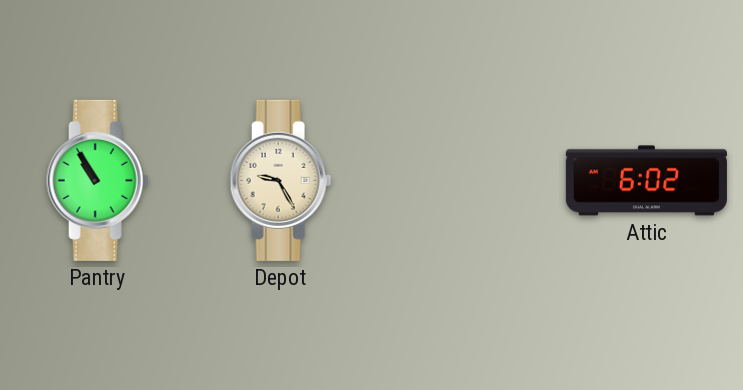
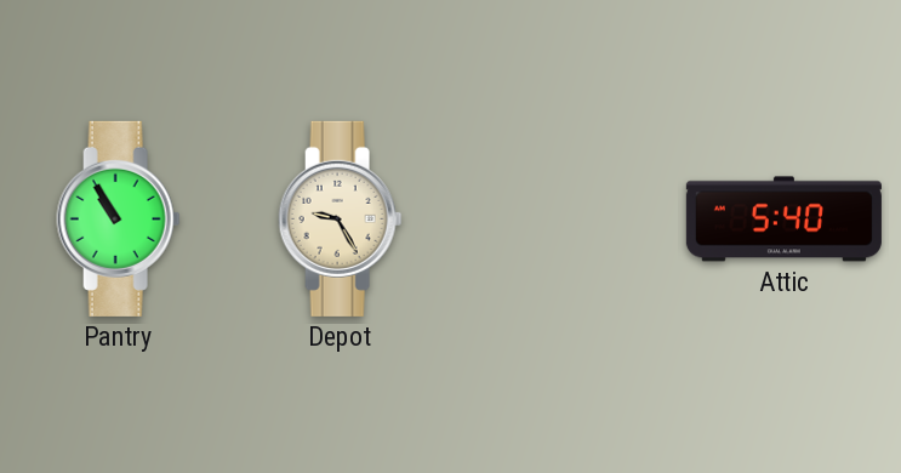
Attic: 6:02 -> 5:40 (783, 220)
